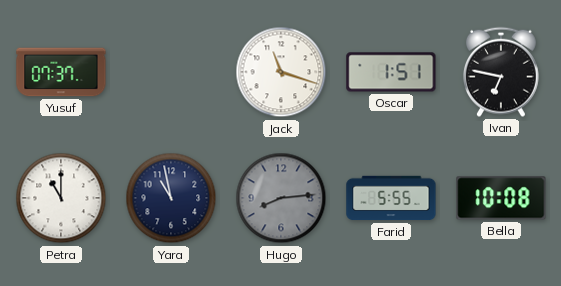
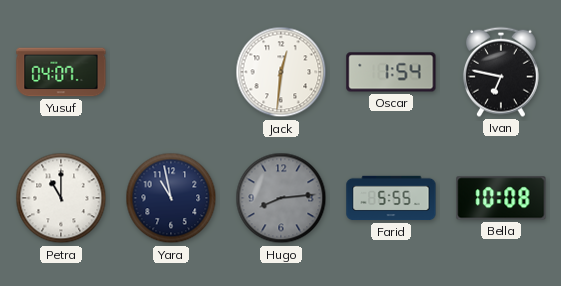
Yusuf: 07:37 -> 04:07 (61, 72)
Jack: 11:18 -> 12:31 (281, 72)
Oscar: 1:51 -> 1:54 (391, 72)
